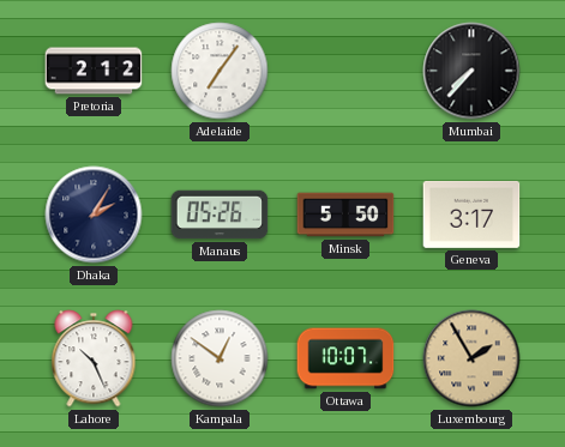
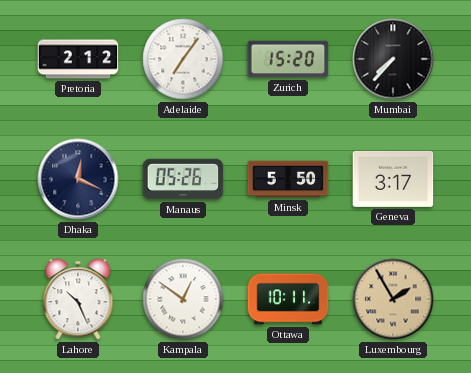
Zurich: none -> 15:20 (288, 59)
Dhaka: 2:05 -> 12:19 (78, 179)
Ottawa: 10:07 -> 10:11 (288, 299)
